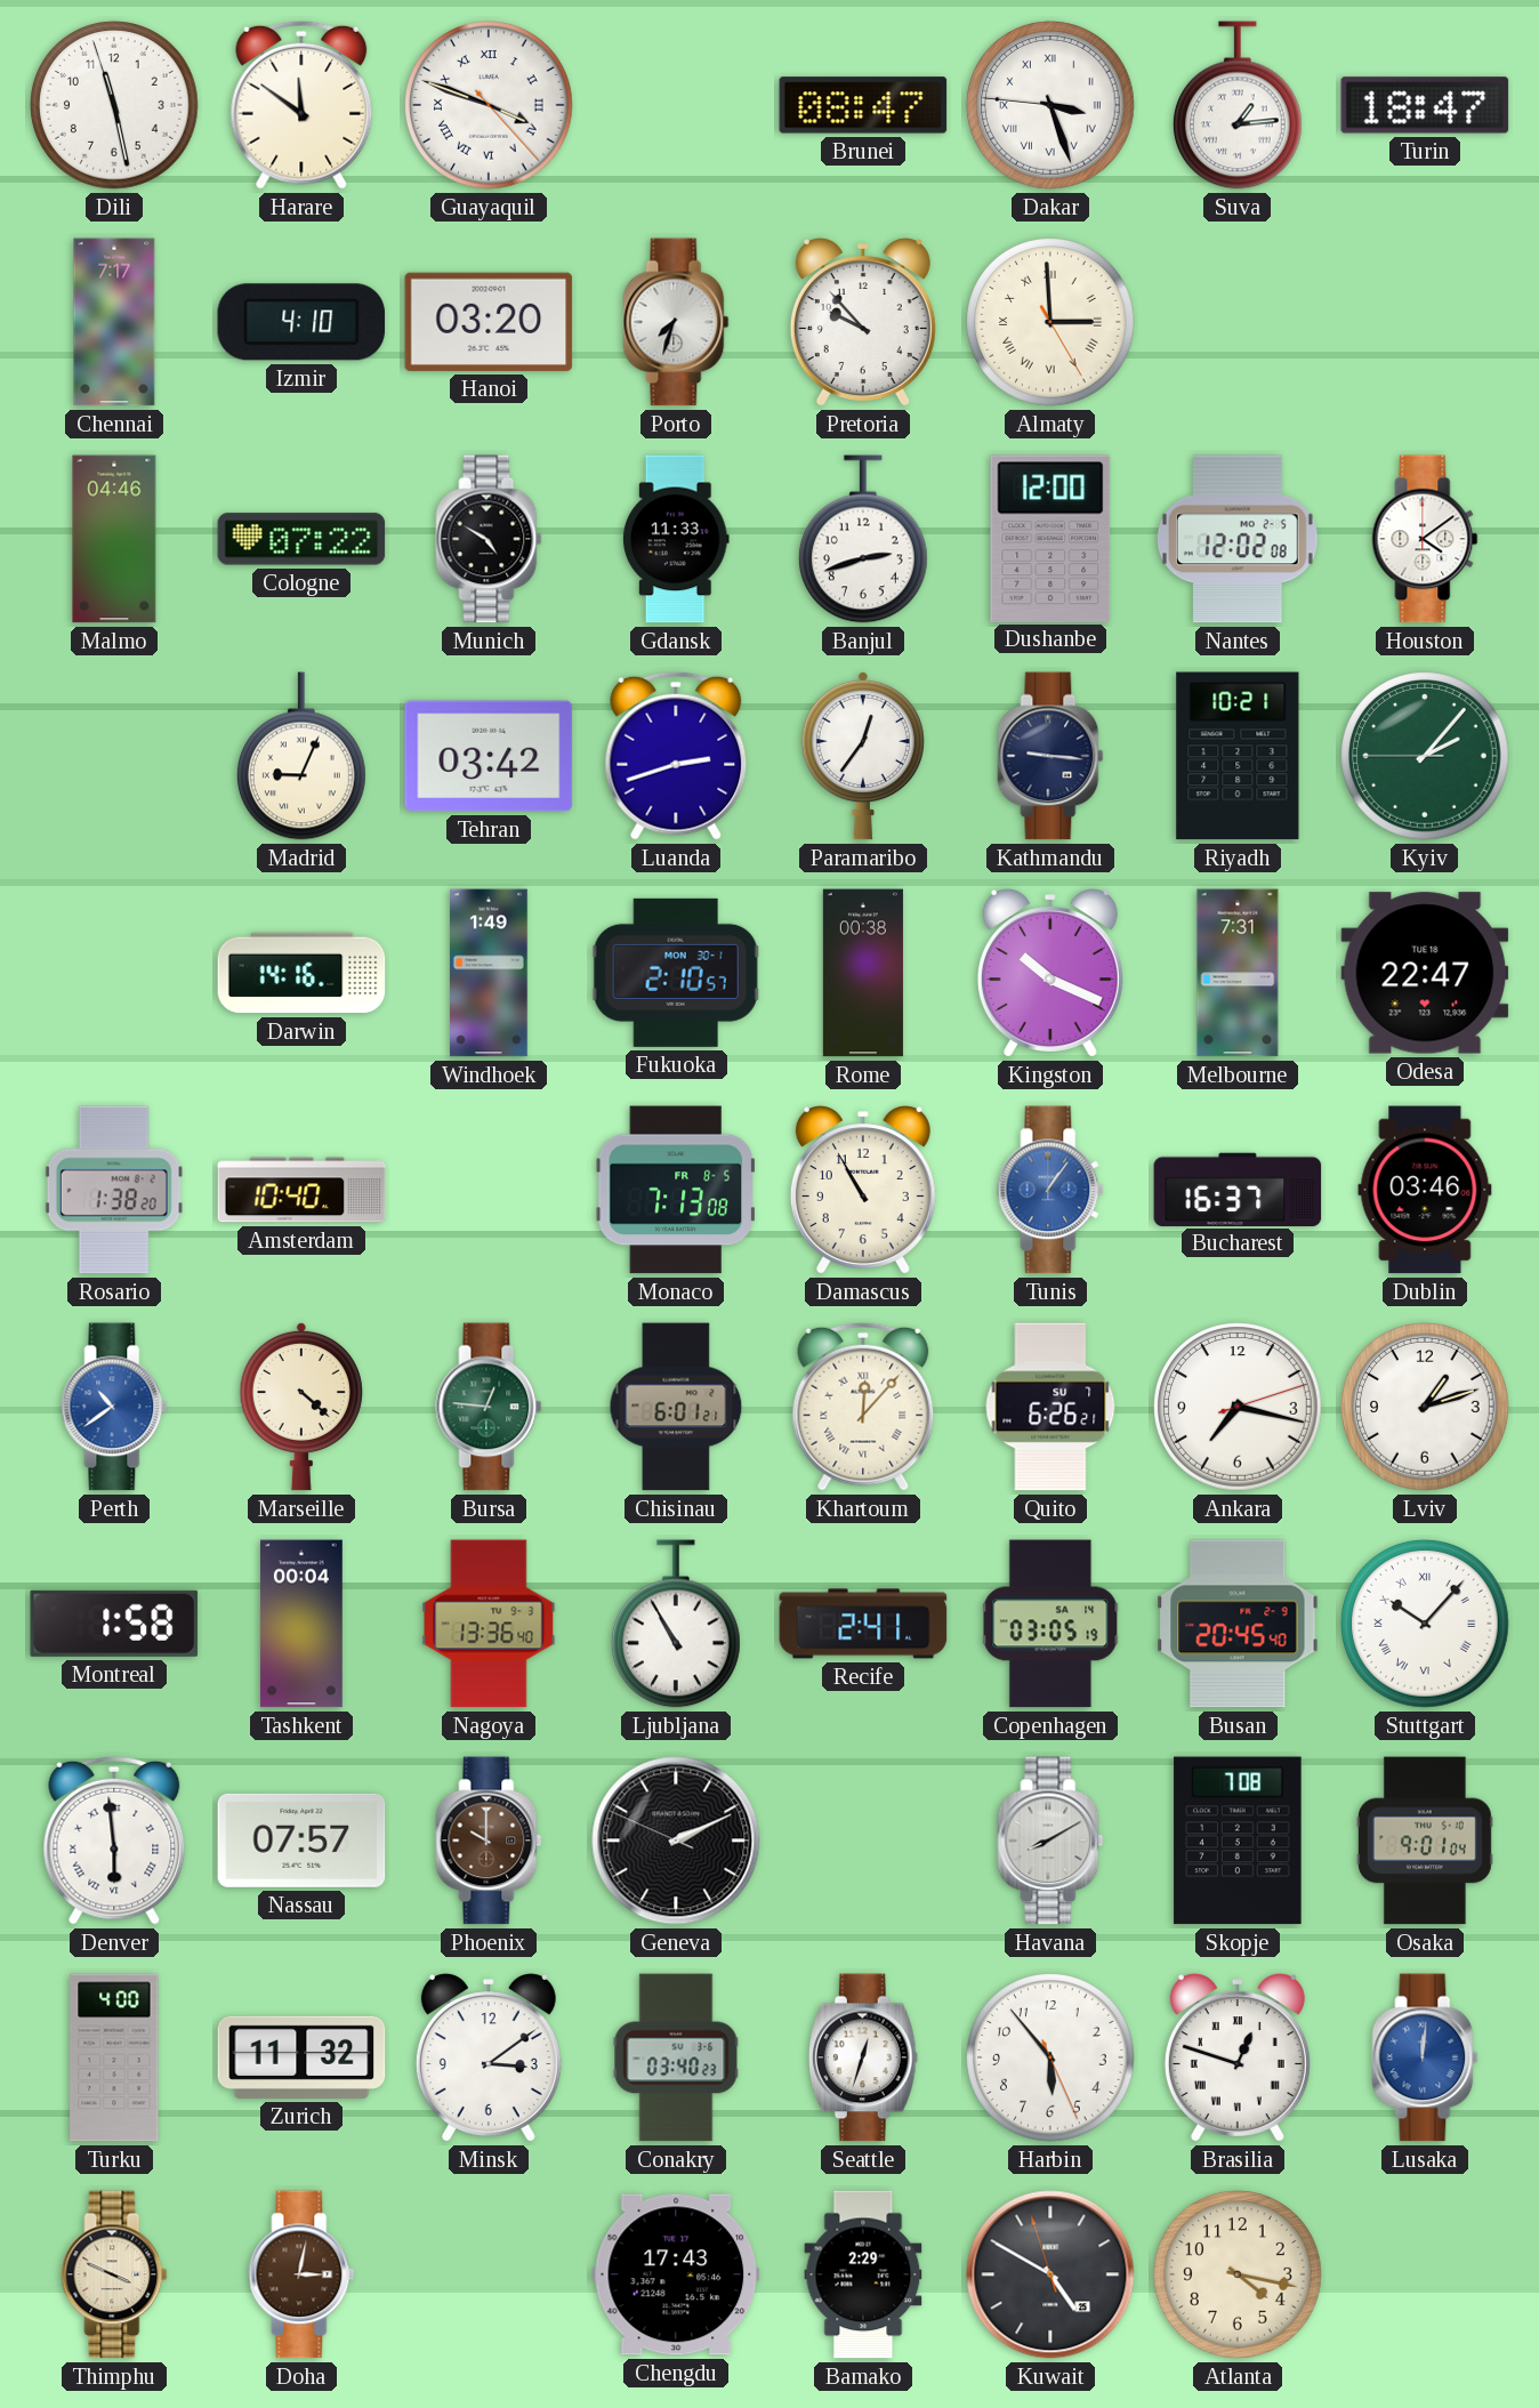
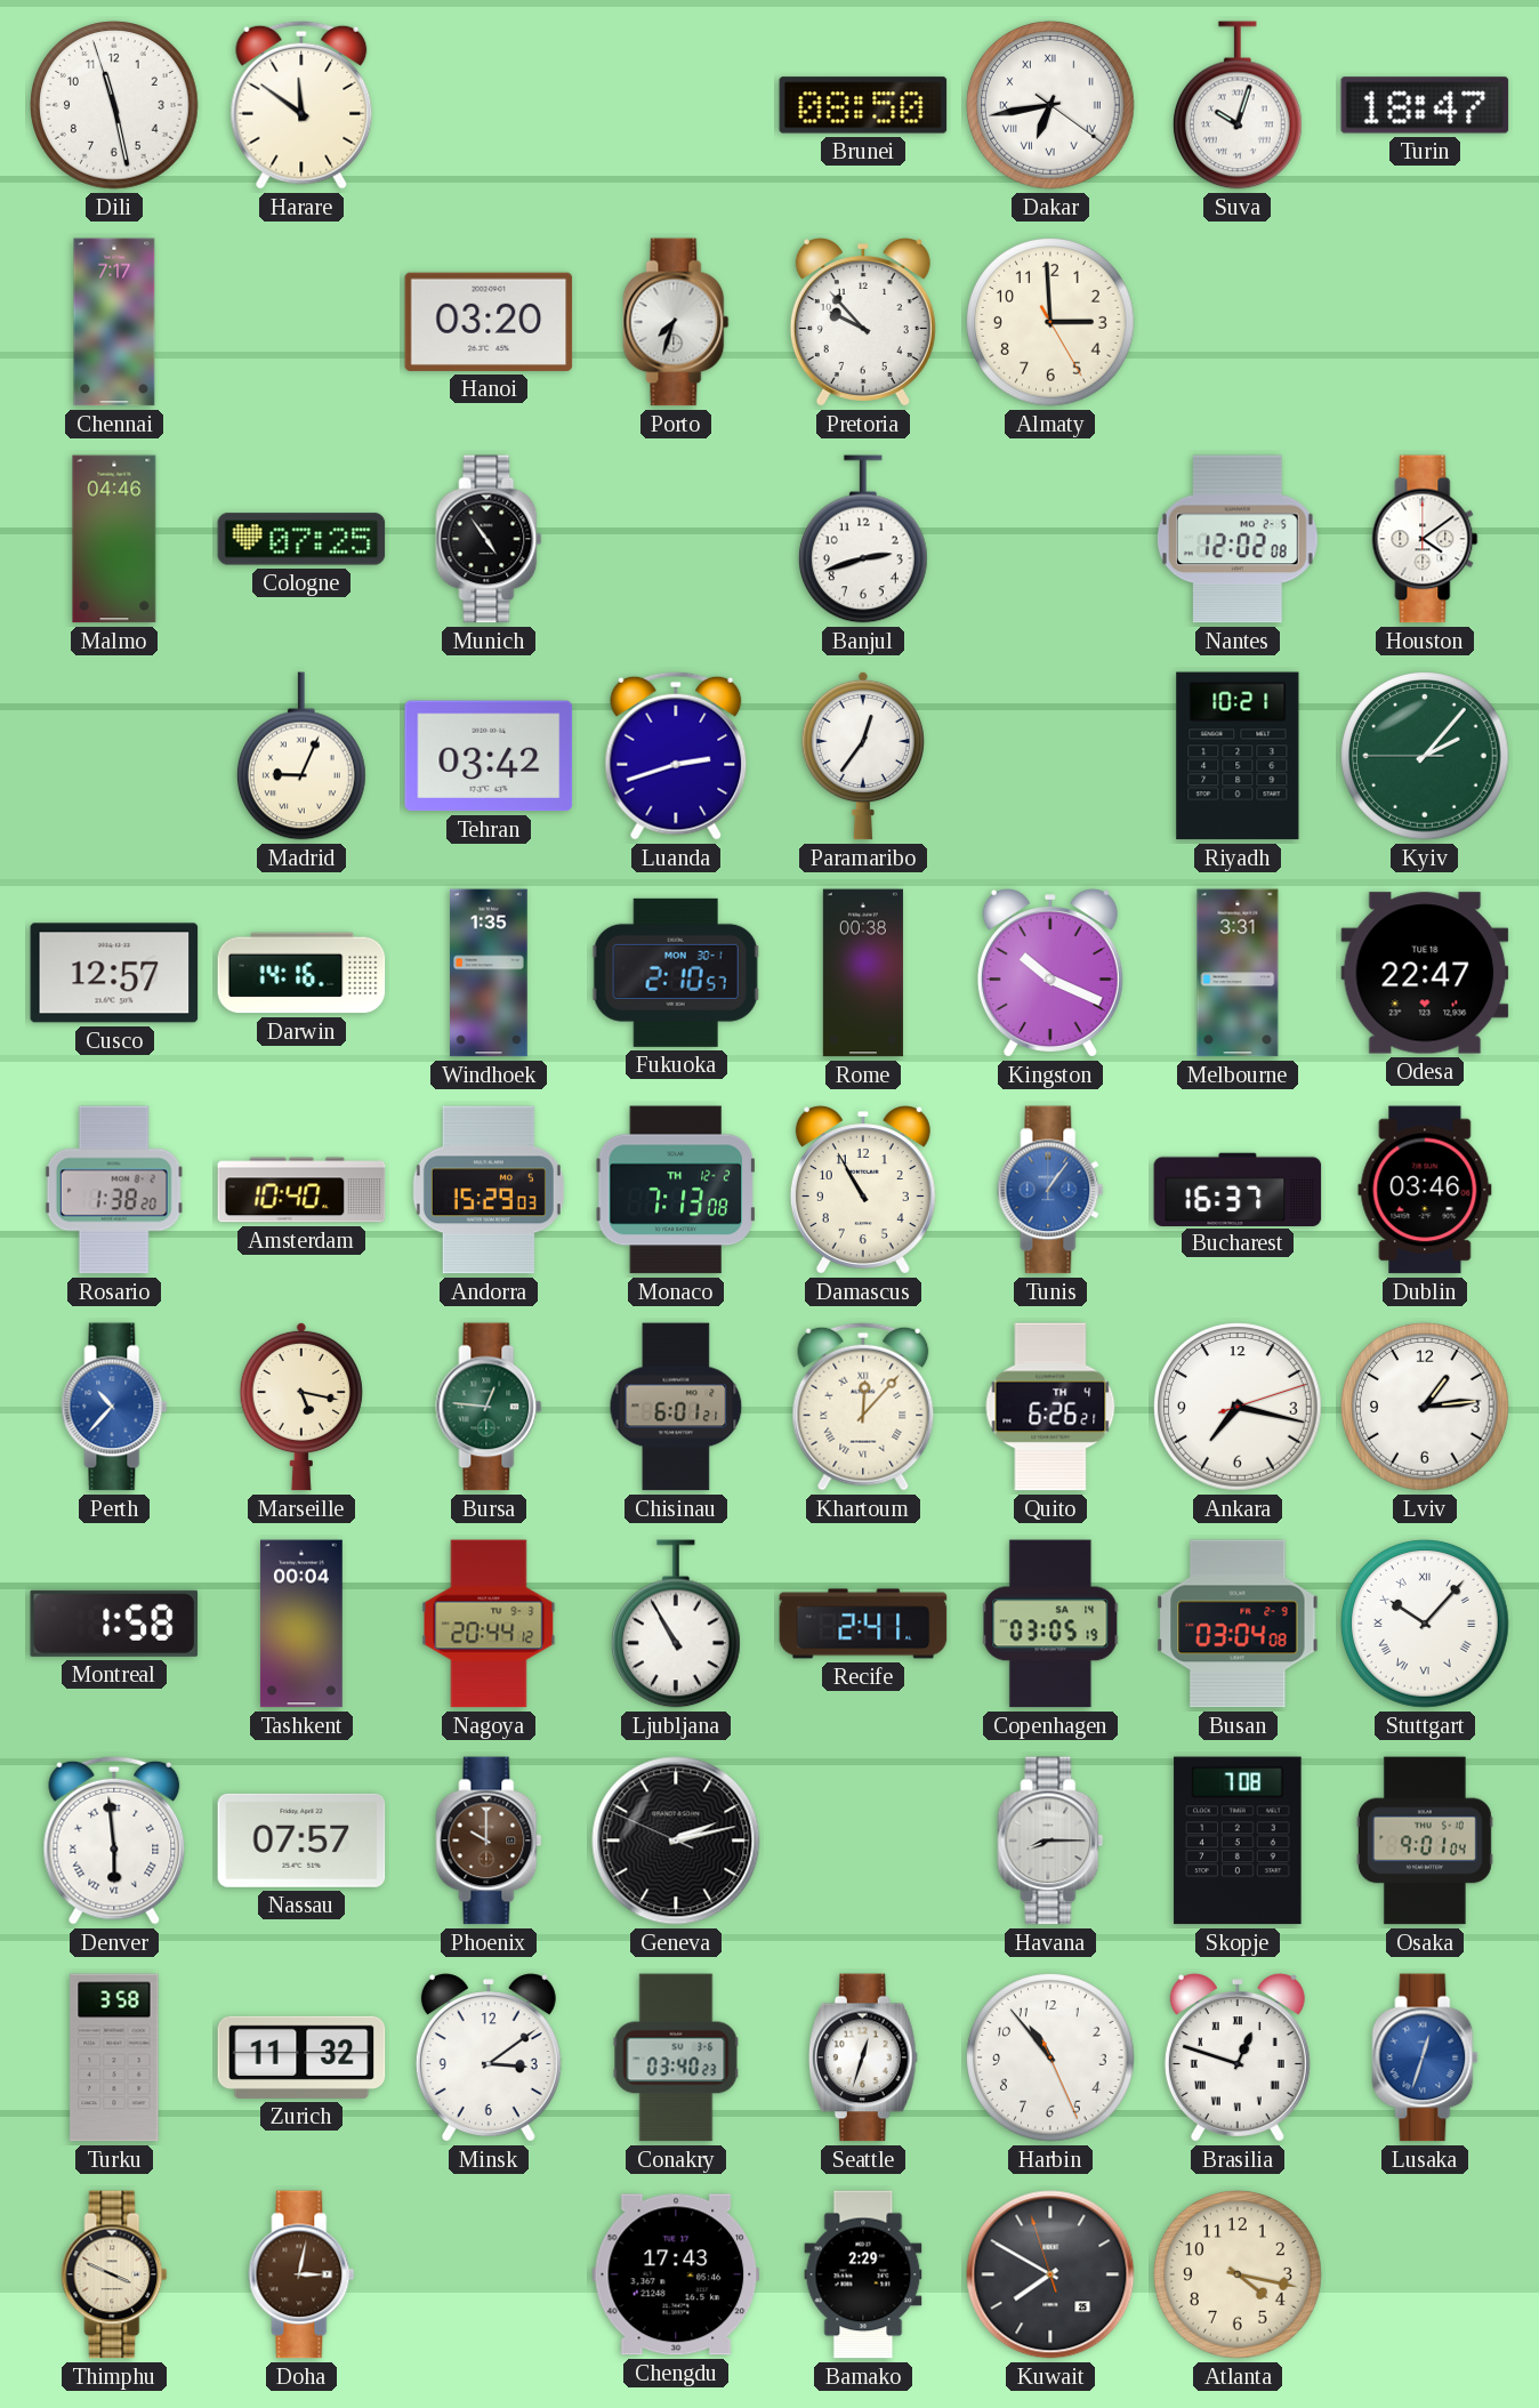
Guayaquil: 3:48 -> none (489, 105)
Brunei: 08:47 -> 08:50 (863, 105)
Dakar: 3:26 -> 6:43 (1050, 105)
Suva: 1:14 -> 10:03 (1238, 105)
Izmir: 4:10 -> none (301, 322)
Almaty numerals: Roman -> Arabic (1050, 322)
Cologne: 07:22 -> 07:25 (301, 539)
Munich: 4:50 -> 4:54 (489, 539)
Gdansk: 11:33 -> none (676, 539)
Dushanbe: 12:00 -> none (1050, 538)
Kathmandu: 9:16 -> none (1050, 756)
Cusco: none -> 12:57 (114, 973)
Windhoek: 1:49 -> 1:35 (489, 973)
Melbourne: 7:31 -> 3:31 (1238, 973)
Andorra: none -> 15:29 (489, 1190)
Monaco date: FR 8-5 -> TH 12-2 (676, 1190)
Perth: 10:39 -> 10:37 (114, 1407)
Marseille: 4:22 -> 5:17 (301, 1407)
Quito date: SU 7 -> TH 4 (1050, 1407)
Lviv: 1:12 -> 1:14 (1425, 1407)
Nagoya: 13:36 -> 20:44 (489, 1624)
Busan: 20:45 -> 03:04 (1238, 1624)
Geneva: 2:10 -> 2:12 (676, 1841)
Havana: 8:10 -> 8:15 (1050, 1841)
Turku: 4:00 -> 3:58 (114, 2057)
Harbin: 5:53 -> 10:53 (1050, 2057)
Lusaka: 12:01 -> 12:33 (1425, 2057)
Kuwait: 4:49 -> 7:49 (1050, 2274)
